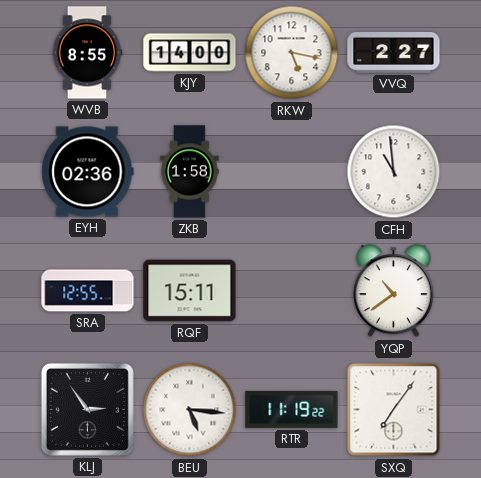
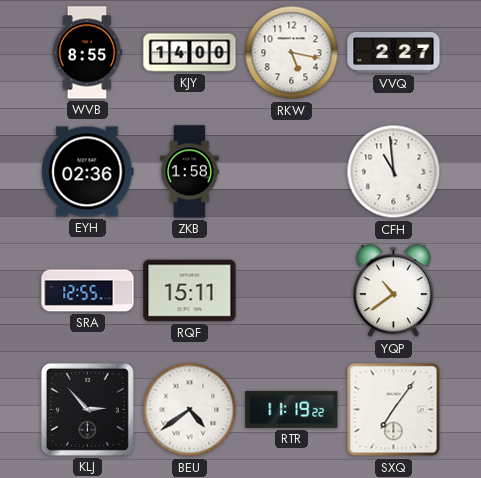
KLJ: 2:54 -> 2:53 (87, 409)
BEU: 5:16 -> 4:39 (190, 410)
